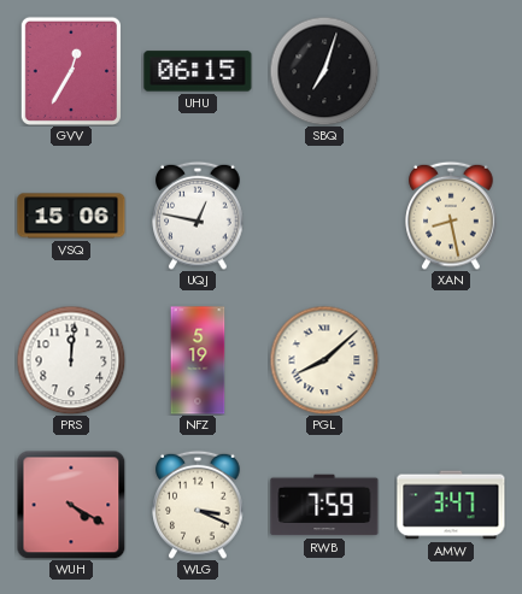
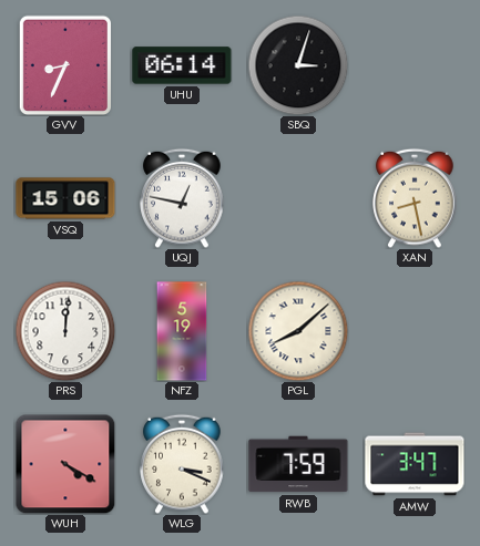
GVV: 12:35 -> 8:34 (65, 64)
UHU: 06:15 -> 06:14 (182, 65)
SBQ: 7:03 -> 3:03 (298, 65)
